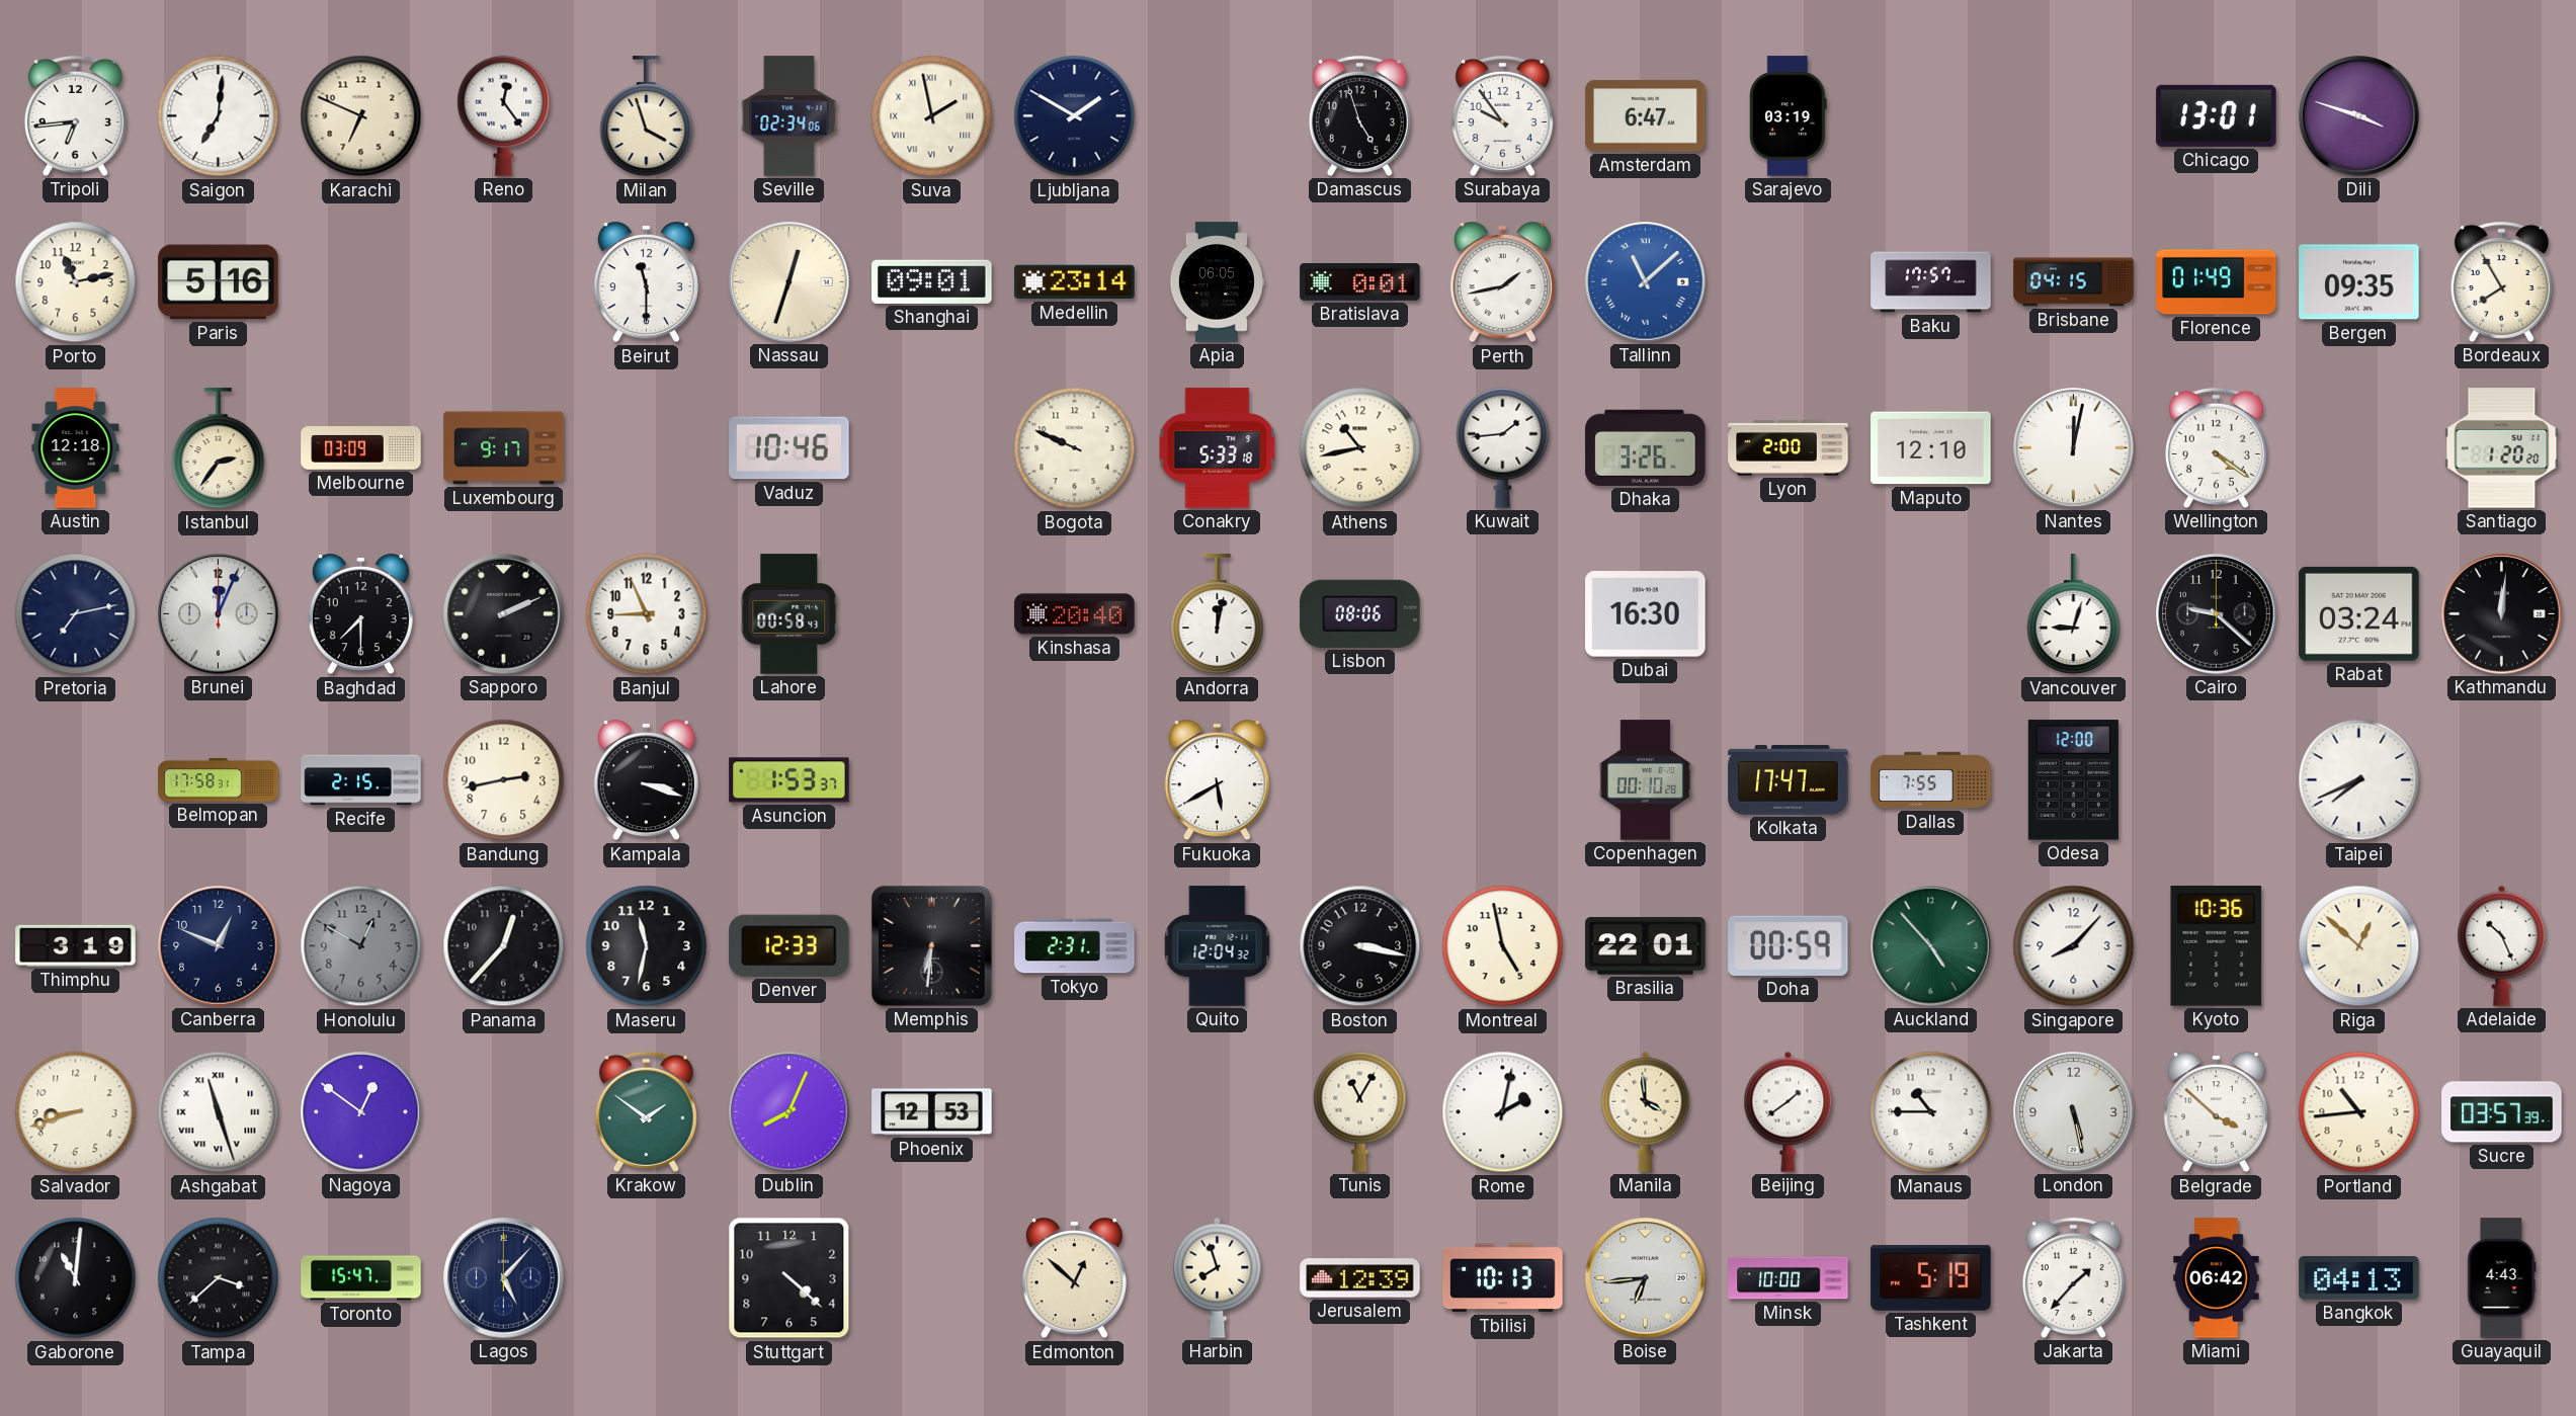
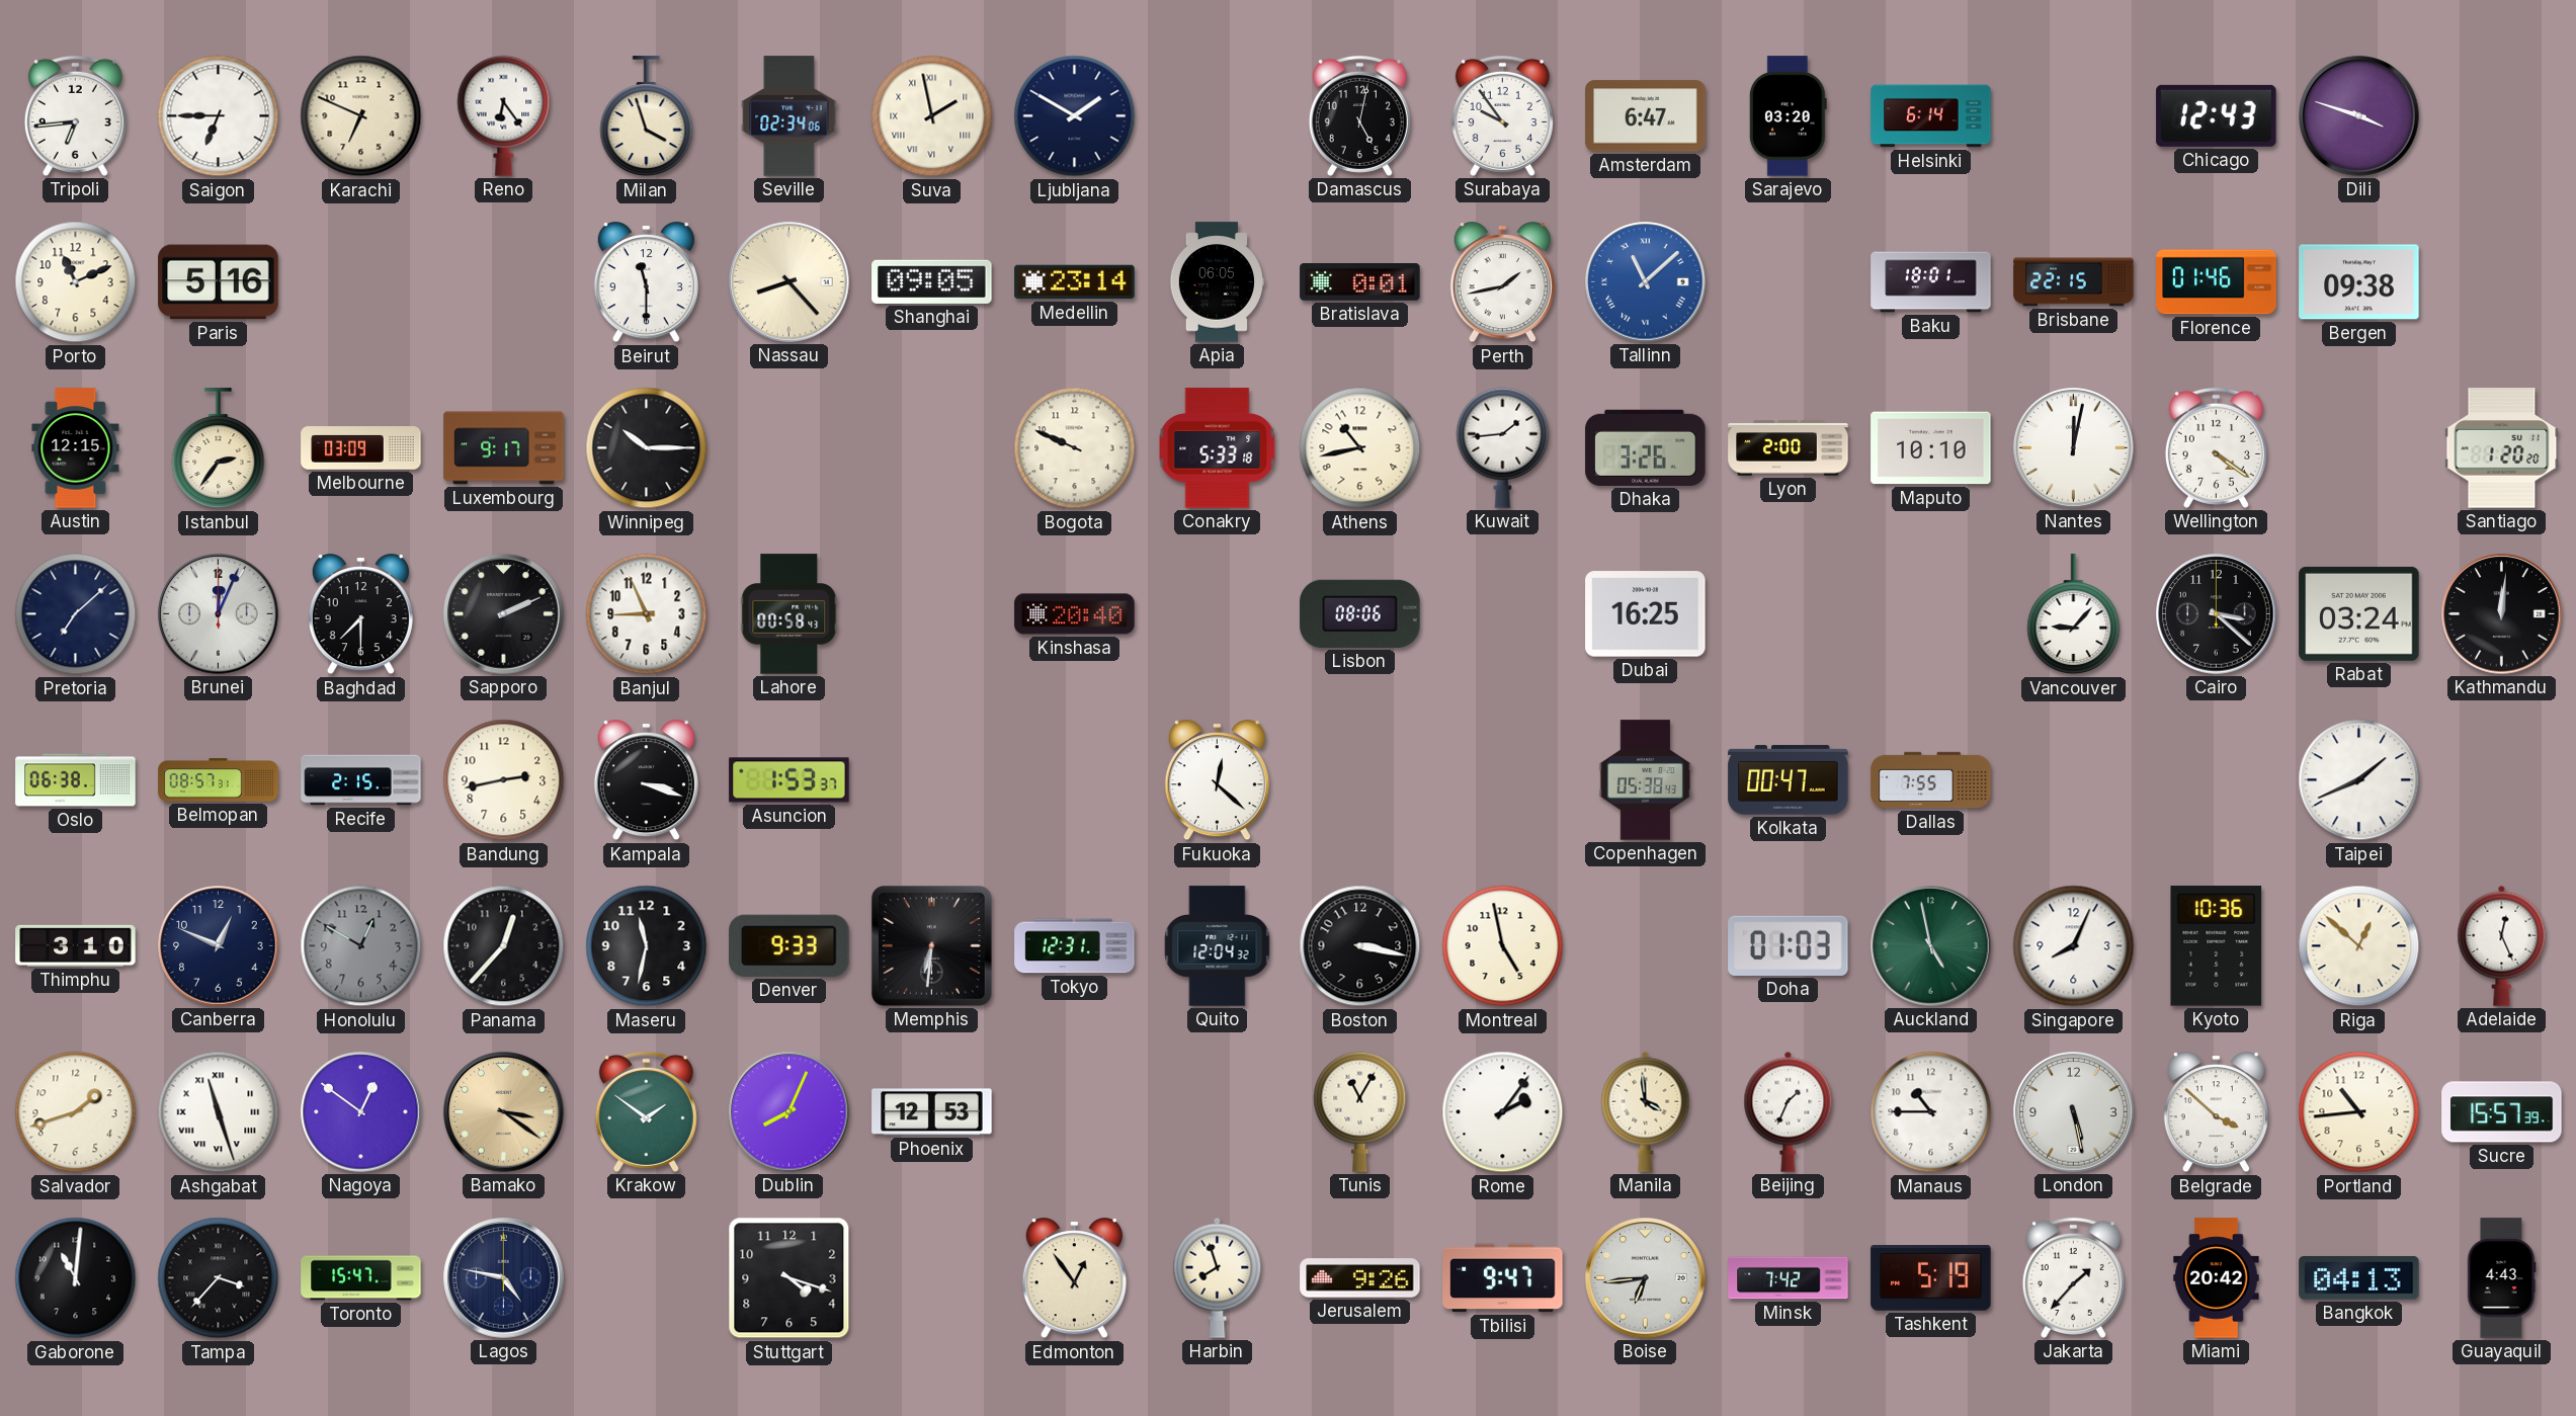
Saigon: 7:01 -> 6:45 (219, 116)
Reno: 12:24 -> 6:24 (504, 115)
Damascus: 4:57 -> 5:02 (1359, 115)
Sarajevo: 03:19 -> 03:20 (1788, 116)
Helsinki: none -> 6:14 (1931, 116)
Chicago: 13:01 -> 12:43 (2217, 115)
Porto: 11:13 -> 11:11 (76, 282)
Nassau: 12:33 -> 8:23 (790, 282)
Shanghai: 09:01 -> 09:05 (932, 281)
Baku: 17:57 -> 18:01 (1931, 282)
Brisbane: 04:15 -> 22:15 (2074, 282)
Florence: 01:49 -> 01:46 (2217, 282)
Bergen: 09:35 -> 09:38 (2359, 282)
Bordeaux: 7:55 -> none (2501, 281)
Austin: 12:18 -> 12:15 (76, 448)
Winnipeg: none -> 10:15 (647, 448)
Vaduz: 10:46 -> none (790, 448)
Maputo: 12:10 -> 10:10 (1931, 448)
Pretoria: 7:13 -> 7:08 (76, 614)
Andorra: 12:02 -> none (1218, 614)
Dubai: 16:30 -> 16:25 (1646, 614)
Vancouver: 9:03 -> 9:07 (2074, 614)
Cairo: 9:22 -> 3:22 (2217, 614)
Oslo: none -> 06:38 (76, 780)
Belmopan: 17:58 -> 08:57 (219, 780)
Fukuoka: 5:40 -> 12:22 (1217, 780)
Copenhagen: 00:10 -> 05:38 (1646, 780)
Kolkata: 17:47 -> 00:47 (1789, 780)
Odesa: 12:00 -> none (2073, 780)
Taipei: 7:41 -> 1:41 (2359, 780)
Thimphu: 3:19 -> 3:10 (76, 945)
Denver: 12:33 -> 9:33 (790, 945)
Tokyo: 2:31 -> 12:31 (1075, 946)
Brasilia: 22:01 -> none (1646, 946)
Doha: 00:59 -> 01:03 (1789, 945)
Auckland: 4:53 -> 4:58 (1931, 946)
Singapore: 8:07 -> 8:04 (2074, 946)
Adelaide: 10:26 -> 12:26 (2502, 945)
Salvador: 8:42 -> 1:42 (76, 1112)
Bamako: none -> 3:21 (504, 1112)
Rome: 2:02 -> 2:06 (1503, 1112)
Beijing: 1:39 -> 1:34 (1789, 1111)
Sucre: 03:57 -> 15:57 (2502, 1112)
Tampa: 3:38 -> 3:37 (219, 1278)
Lagos: 5:07 -> 4:47 (504, 1278)
Stuttgart: 4:22 -> 4:18 (790, 1278)
Edmonton: 12:52 -> 12:54 (1074, 1278)
Jerusalem: 12:39 -> 9:26 (1360, 1278)
Tbilisi: 10:13 -> 9:47 (1503, 1278)
Minsk: 10:00 -> 7:42 (1789, 1278)
Miami: 06:42 -> 20:42 (2217, 1278)
